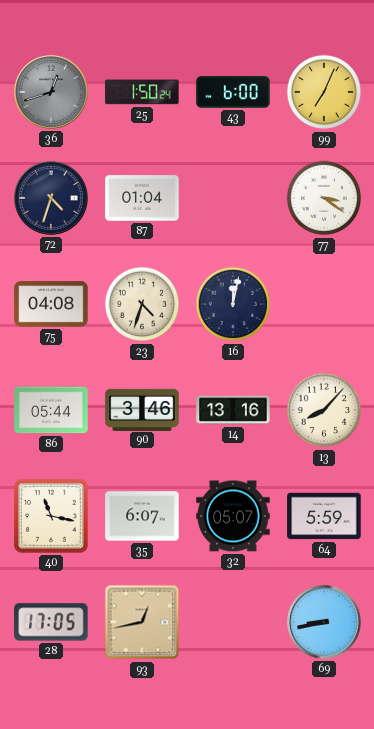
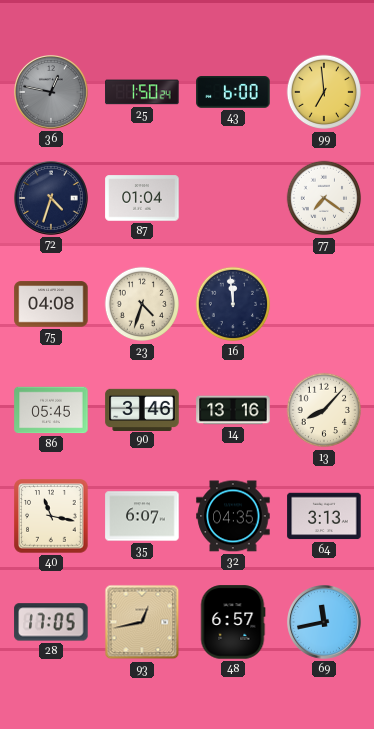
36: 12:42 -> 12:47 (52, 93)
99: 7:04 -> 6:59 (324, 92)
77: 3:21 -> 7:21 (324, 198)
16: 12:02 -> 11:59 (233, 304)
86: 05:44 -> 05:45 (51, 410)
32: 05:07 -> 04:35 (233, 516)
64: 5:59 -> 3:13 (324, 516)
48: none -> 6:57 (233, 622)
69: 8:43 -> 11:43 (325, 623)
